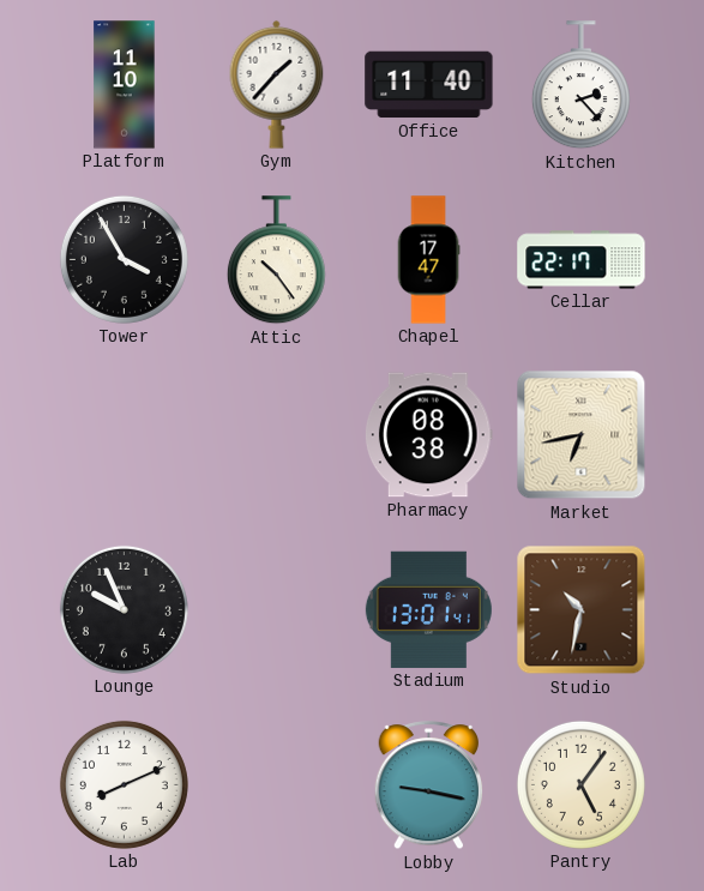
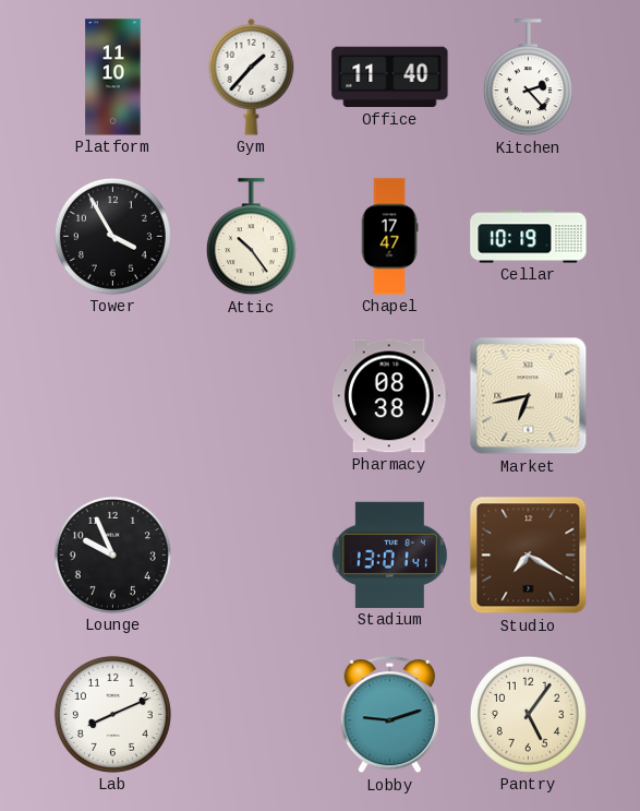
Cellar: 22:17 -> 10:19 (529, 237)
Studio: 10:32 -> 7:20 (529, 556)
Lobby: 9:17 -> 9:12 (390, 715)
